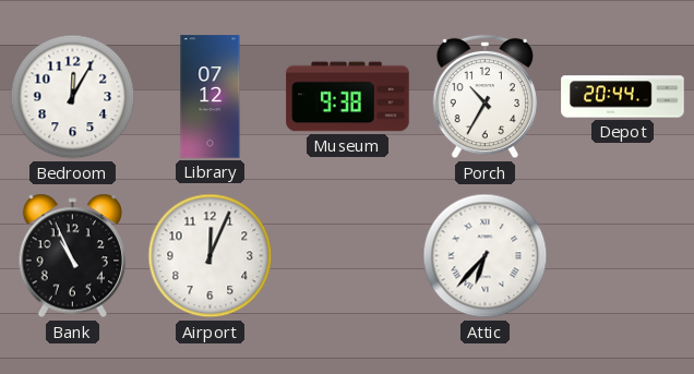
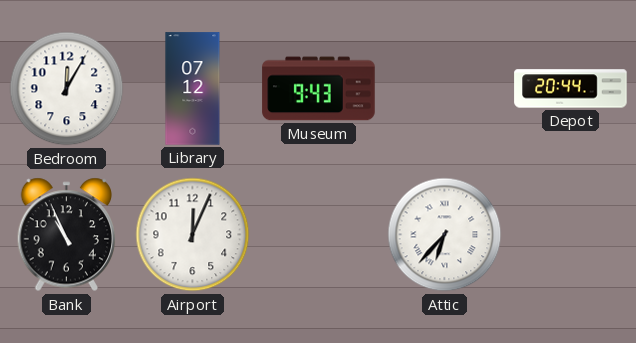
Museum: 9:38 -> 9:43 (319, 89)
Porch: 10:35 -> none (484, 97)
